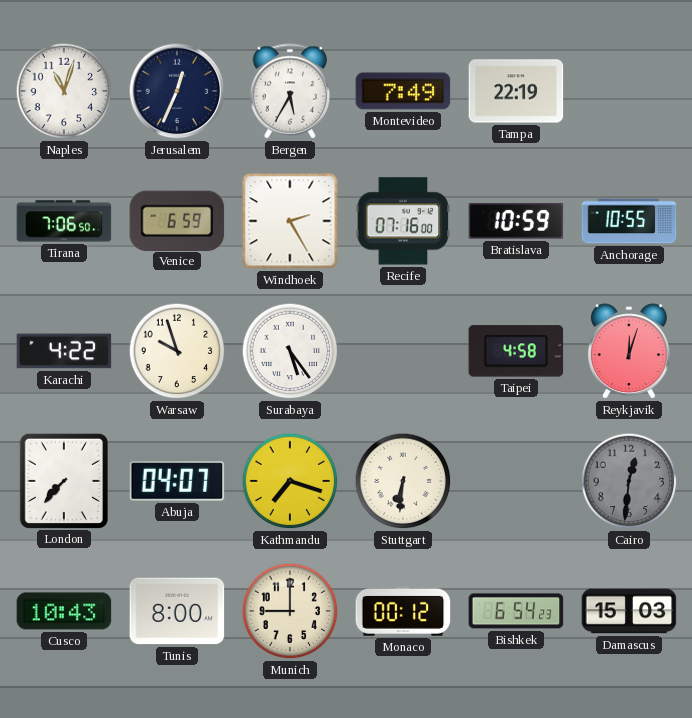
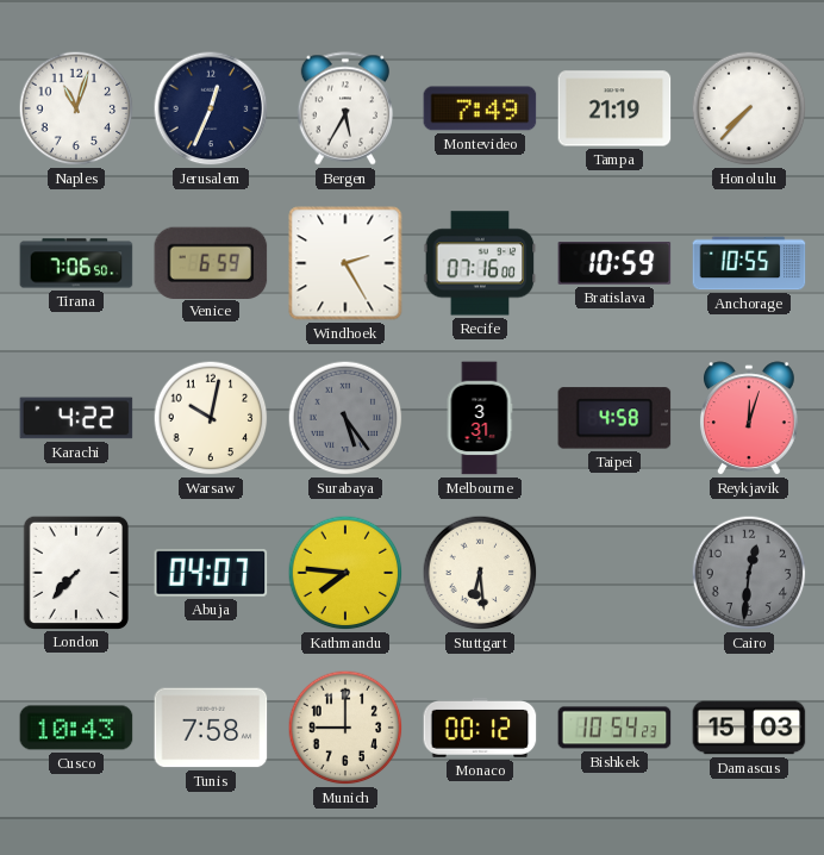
Tampa: 22:19 -> 21:19 (614, 108)
Honolulu: none -> 7:37 (749, 108)
Warsaw: 9:57 -> 10:02 (211, 418)
Surabaya dial: white -> grey (345, 418)
Melbourne: none -> 3:31 (480, 418)
Kathmandu: 7:18 -> 7:46 (345, 573)
Stuttgart: 6:31 -> 6:29 (480, 573)
Tunis: 8:00 -> 7:58 (211, 728)
Bishkek: 6:54 -> 10:54 (614, 728)
